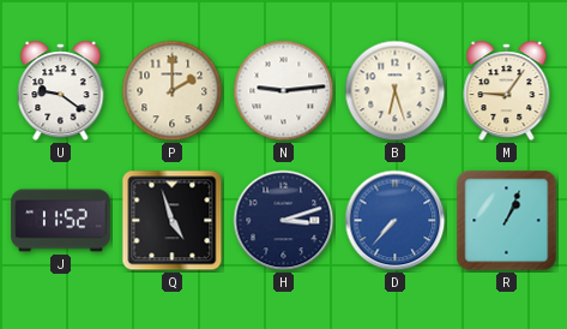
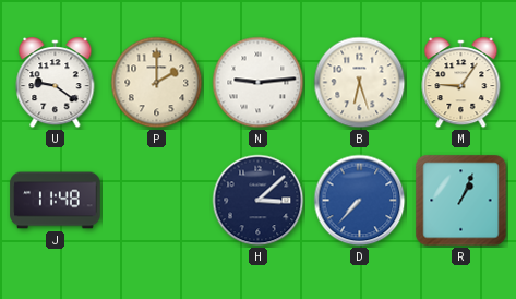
J: 11:52 -> 11:48 (56, 201)
Q: 4:57 -> none (173, 221)
H: 3:12 -> 3:08 (259, 201)
